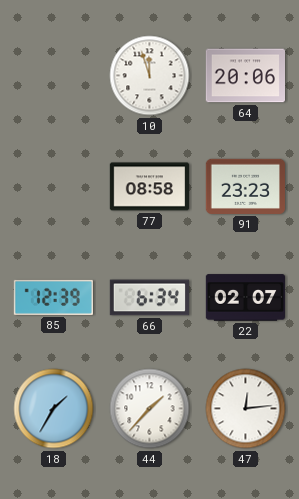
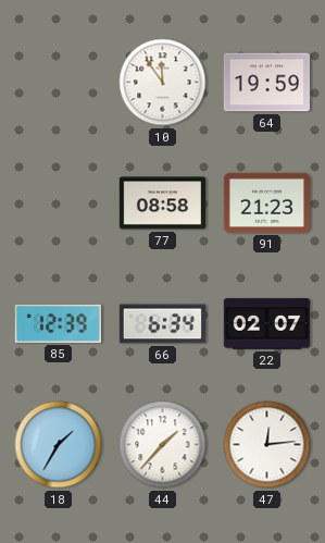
10: 11:57 -> 11:54 (163, 83)
64: 20:06 -> 19:59 (266, 83)
91: 23:23 -> 21:23 (266, 202)
